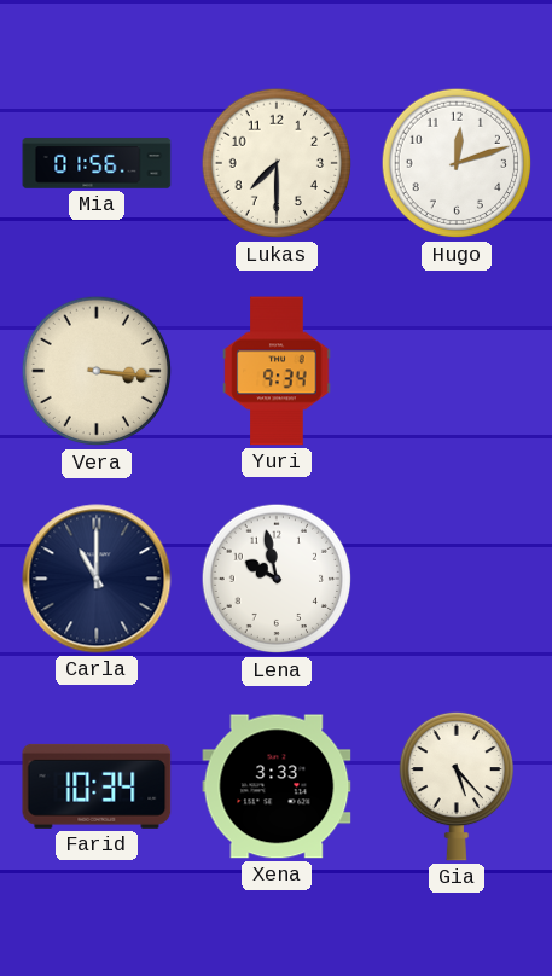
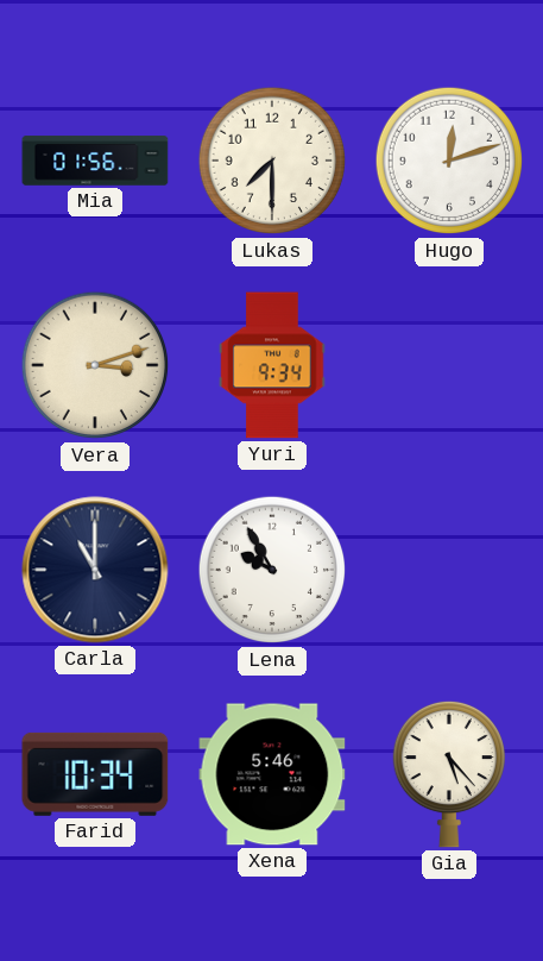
Vera: 3:16 -> 3:12 (95, 365)
Lena: 9:58 -> 9:55 (272, 570)
Xena: 3:33 -> 5:46 (272, 774)
